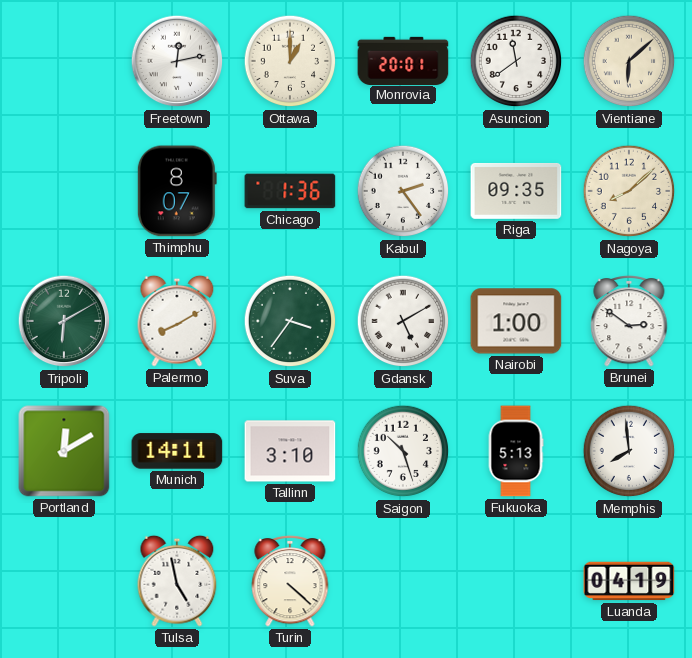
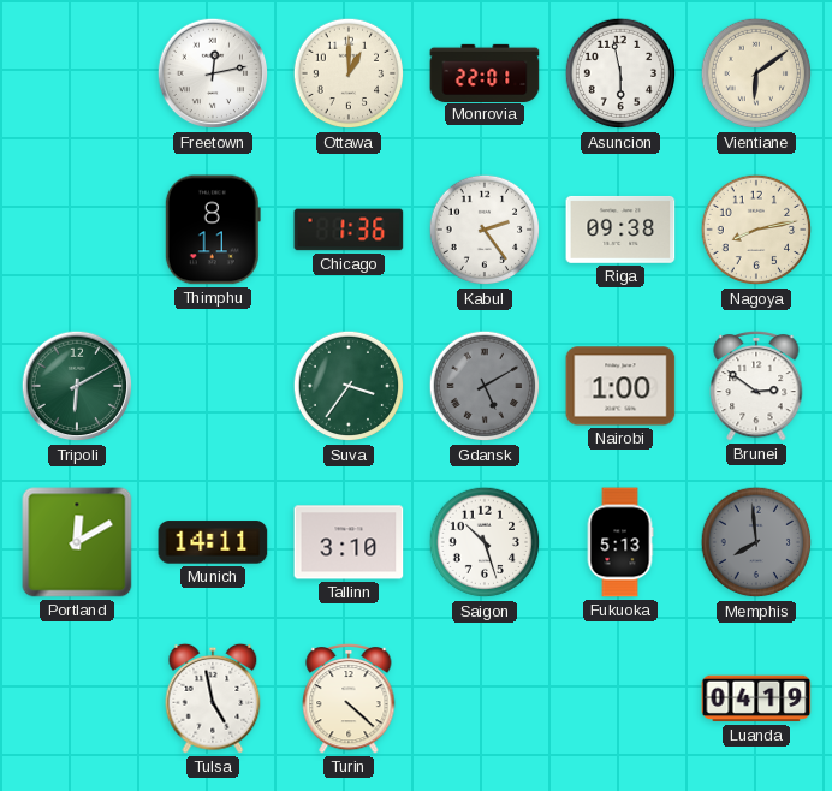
Monrovia: 20:01 -> 22:01 (485, 72)
Asuncion: 11:39 -> 5:58 (620, 73)
Vientiane: 6:08 -> 6:09 (756, 73)
Thimphu: 8:07 -> 8:11 (213, 230)
Riga: 09:35 -> 09:38 (620, 230)
Nagoya: 8:08 -> 8:13 (756, 230)
Palermo: 8:10 -> none (177, 321)
Gdansk dial: white -> grey (485, 386)
Memphis dial: white -> grey (756, 542)
